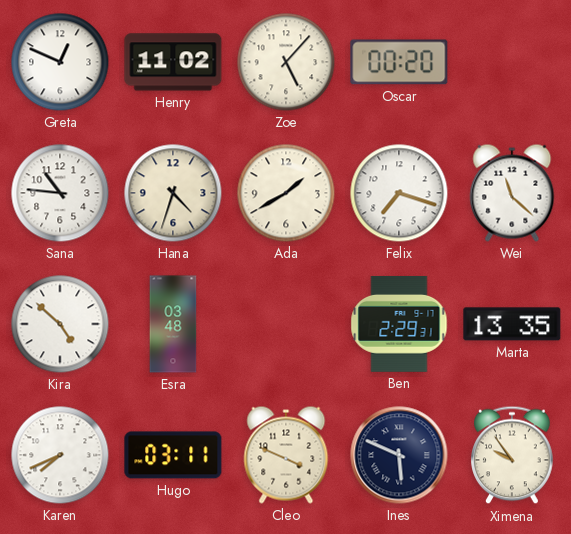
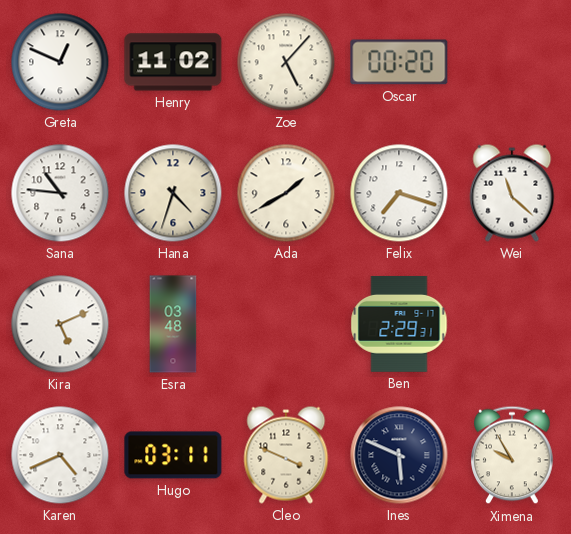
Kira: 4:52 -> 5:11 (60, 324)
Marta: 13:35 -> none (512, 324)
Karen: 7:41 -> 4:41 (60, 455)
Ximena: 9:54 -> 9:55 (512, 455)
